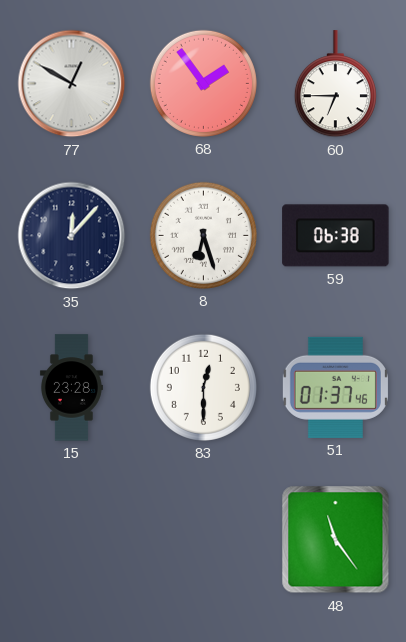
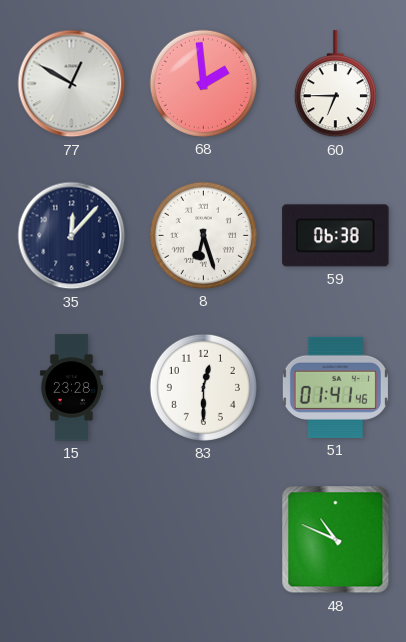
68: 1:54 -> 1:59 (203, 83)
51: 01:37 -> 01:41 (335, 387)
48: 11:24 -> 10:49 (336, 540)
